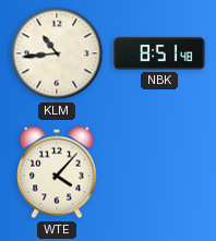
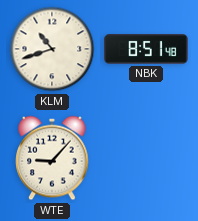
KLM: 10:44 -> 10:42 (52, 49)
WTE: 4:07 -> 9:07 (52, 158)
